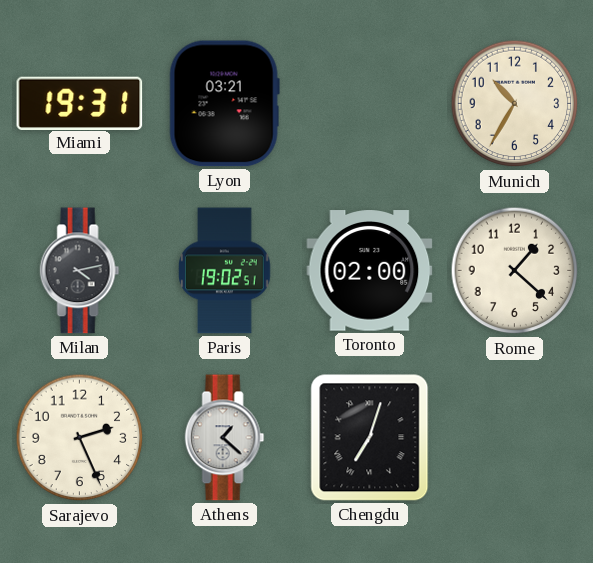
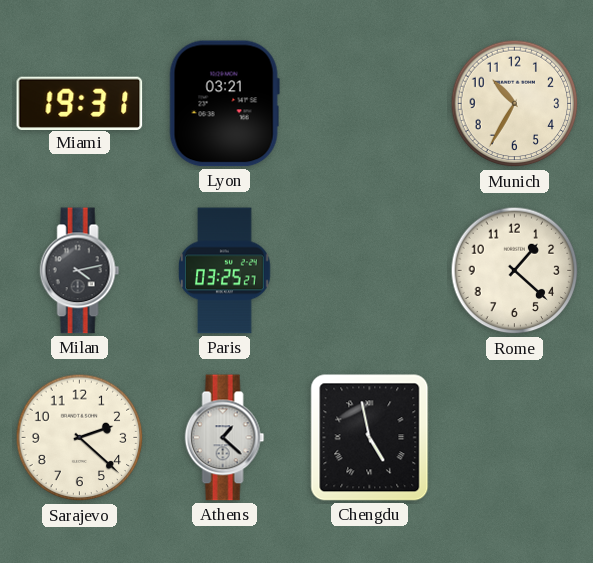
Paris: 19:02 -> 03:25 (225, 271)
Toronto: 02:00 -> none (370, 271)
Sarajevo: 2:26 -> 2:22 (80, 438)
Chengdu: 7:03 -> 4:58 (370, 438)
